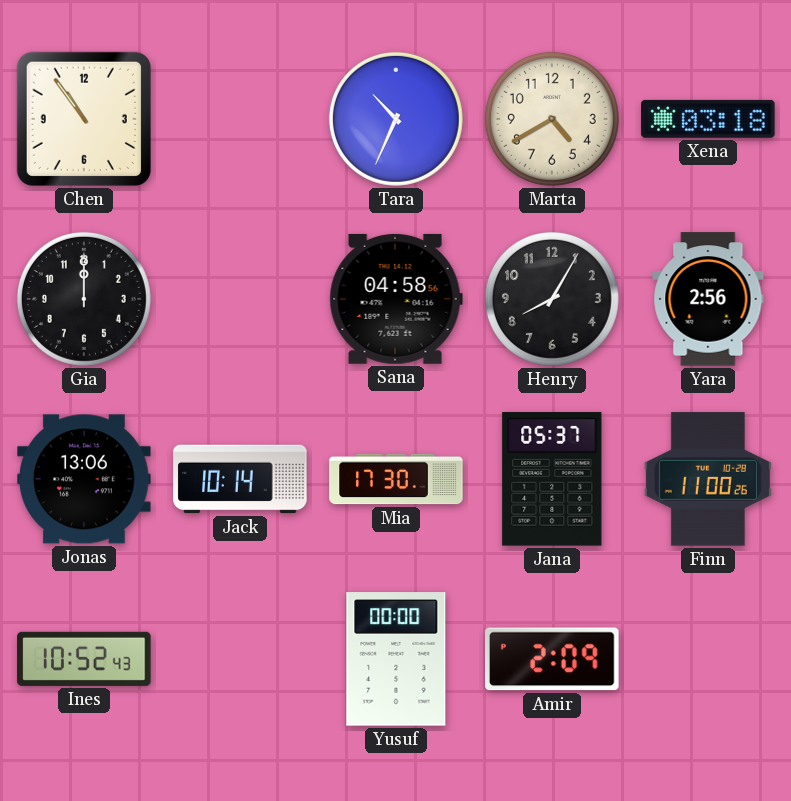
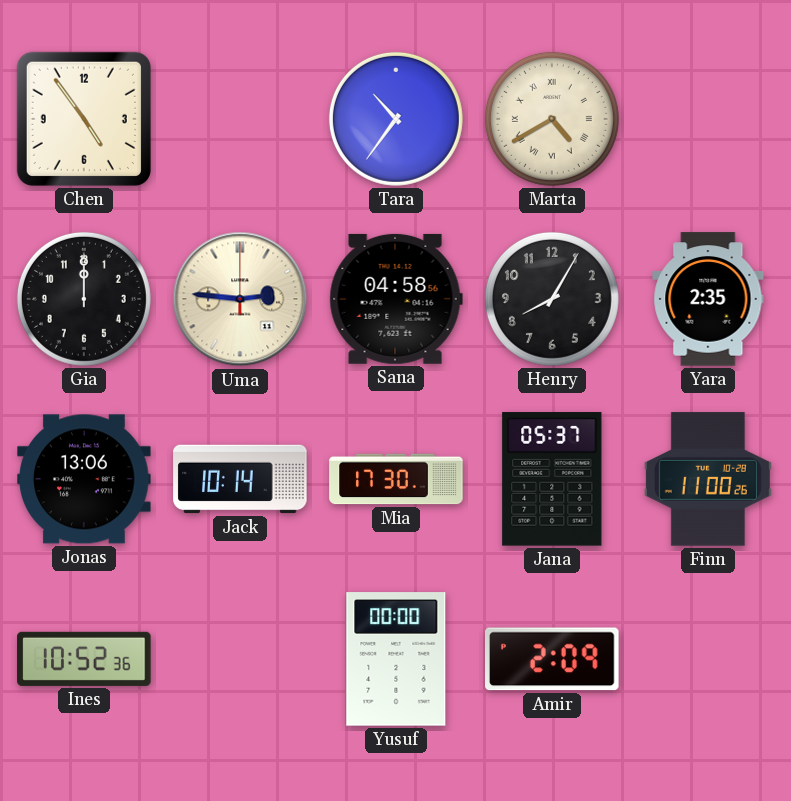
Chen: 10:54 -> 4:54 (84, 119)
Tara: 10:34 -> 10:36 (396, 119)
Marta numerals: Arabic -> Roman (552, 119)
Xena: 03:18 -> none (708, 119)
Uma: none -> 2:46 (240, 299)
Yara: 2:56 -> 2:35 (708, 299)
Ines: 10:52:43 -> 10:52:36 (84, 659)
